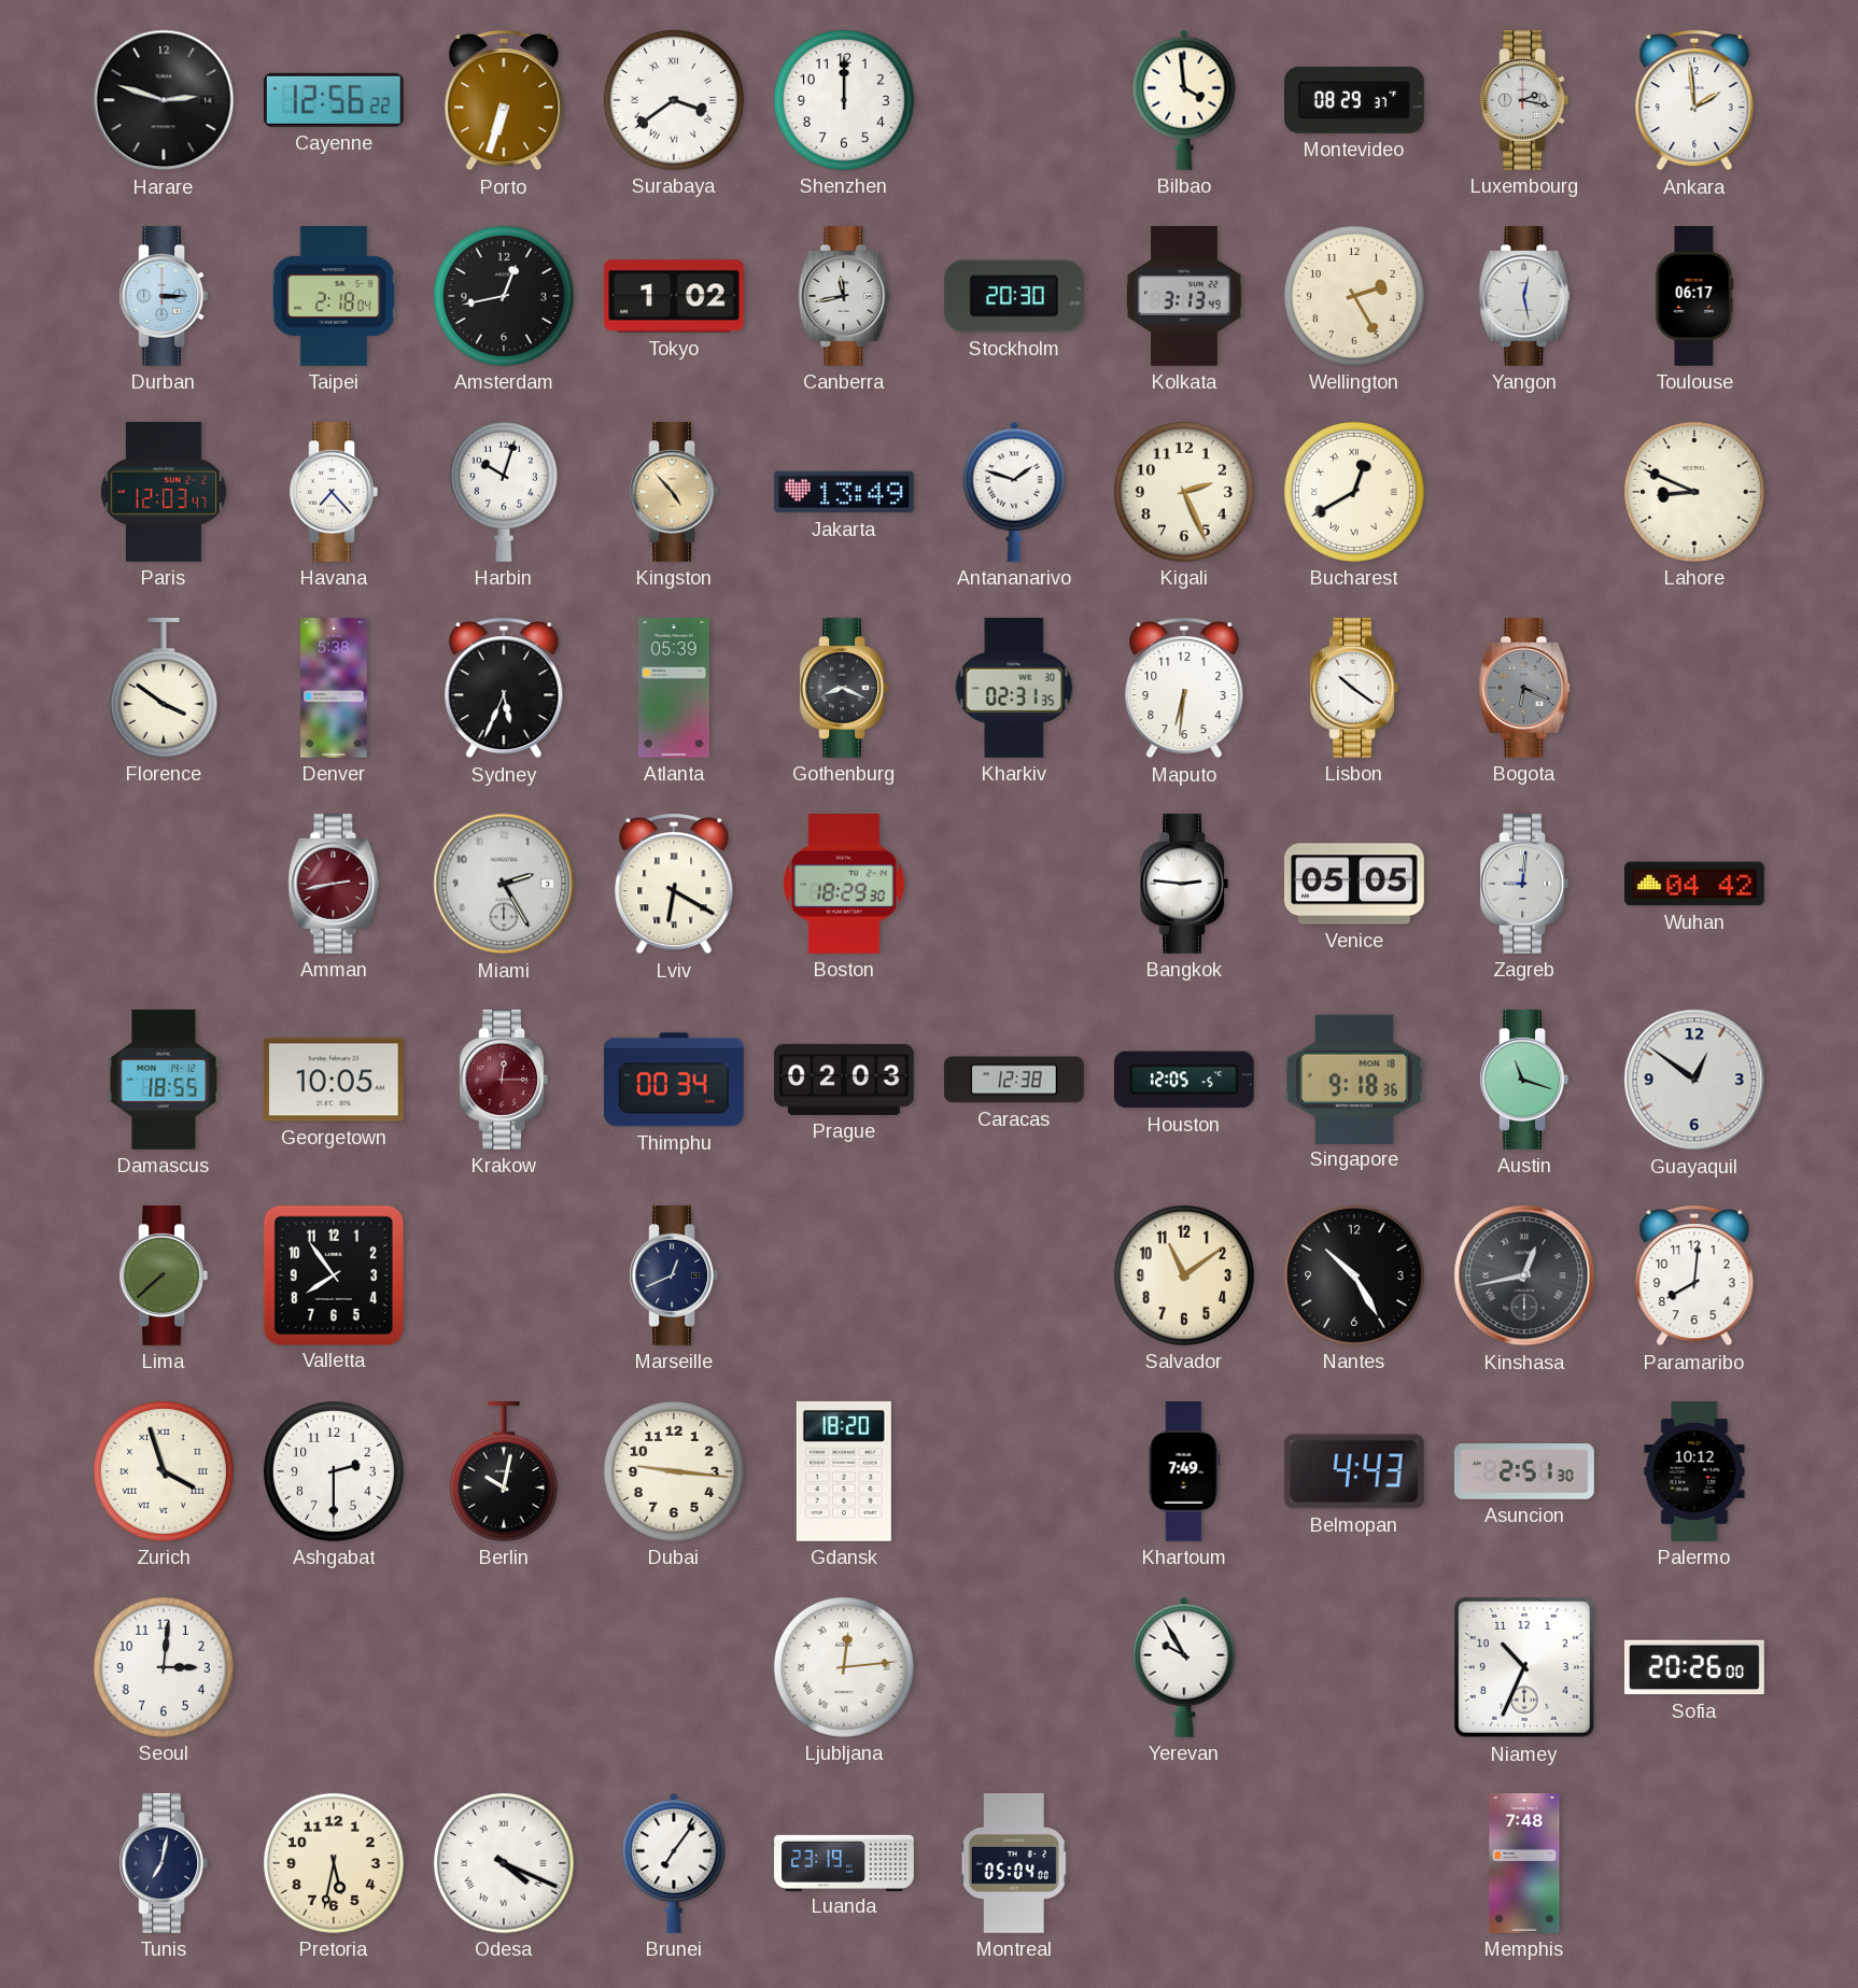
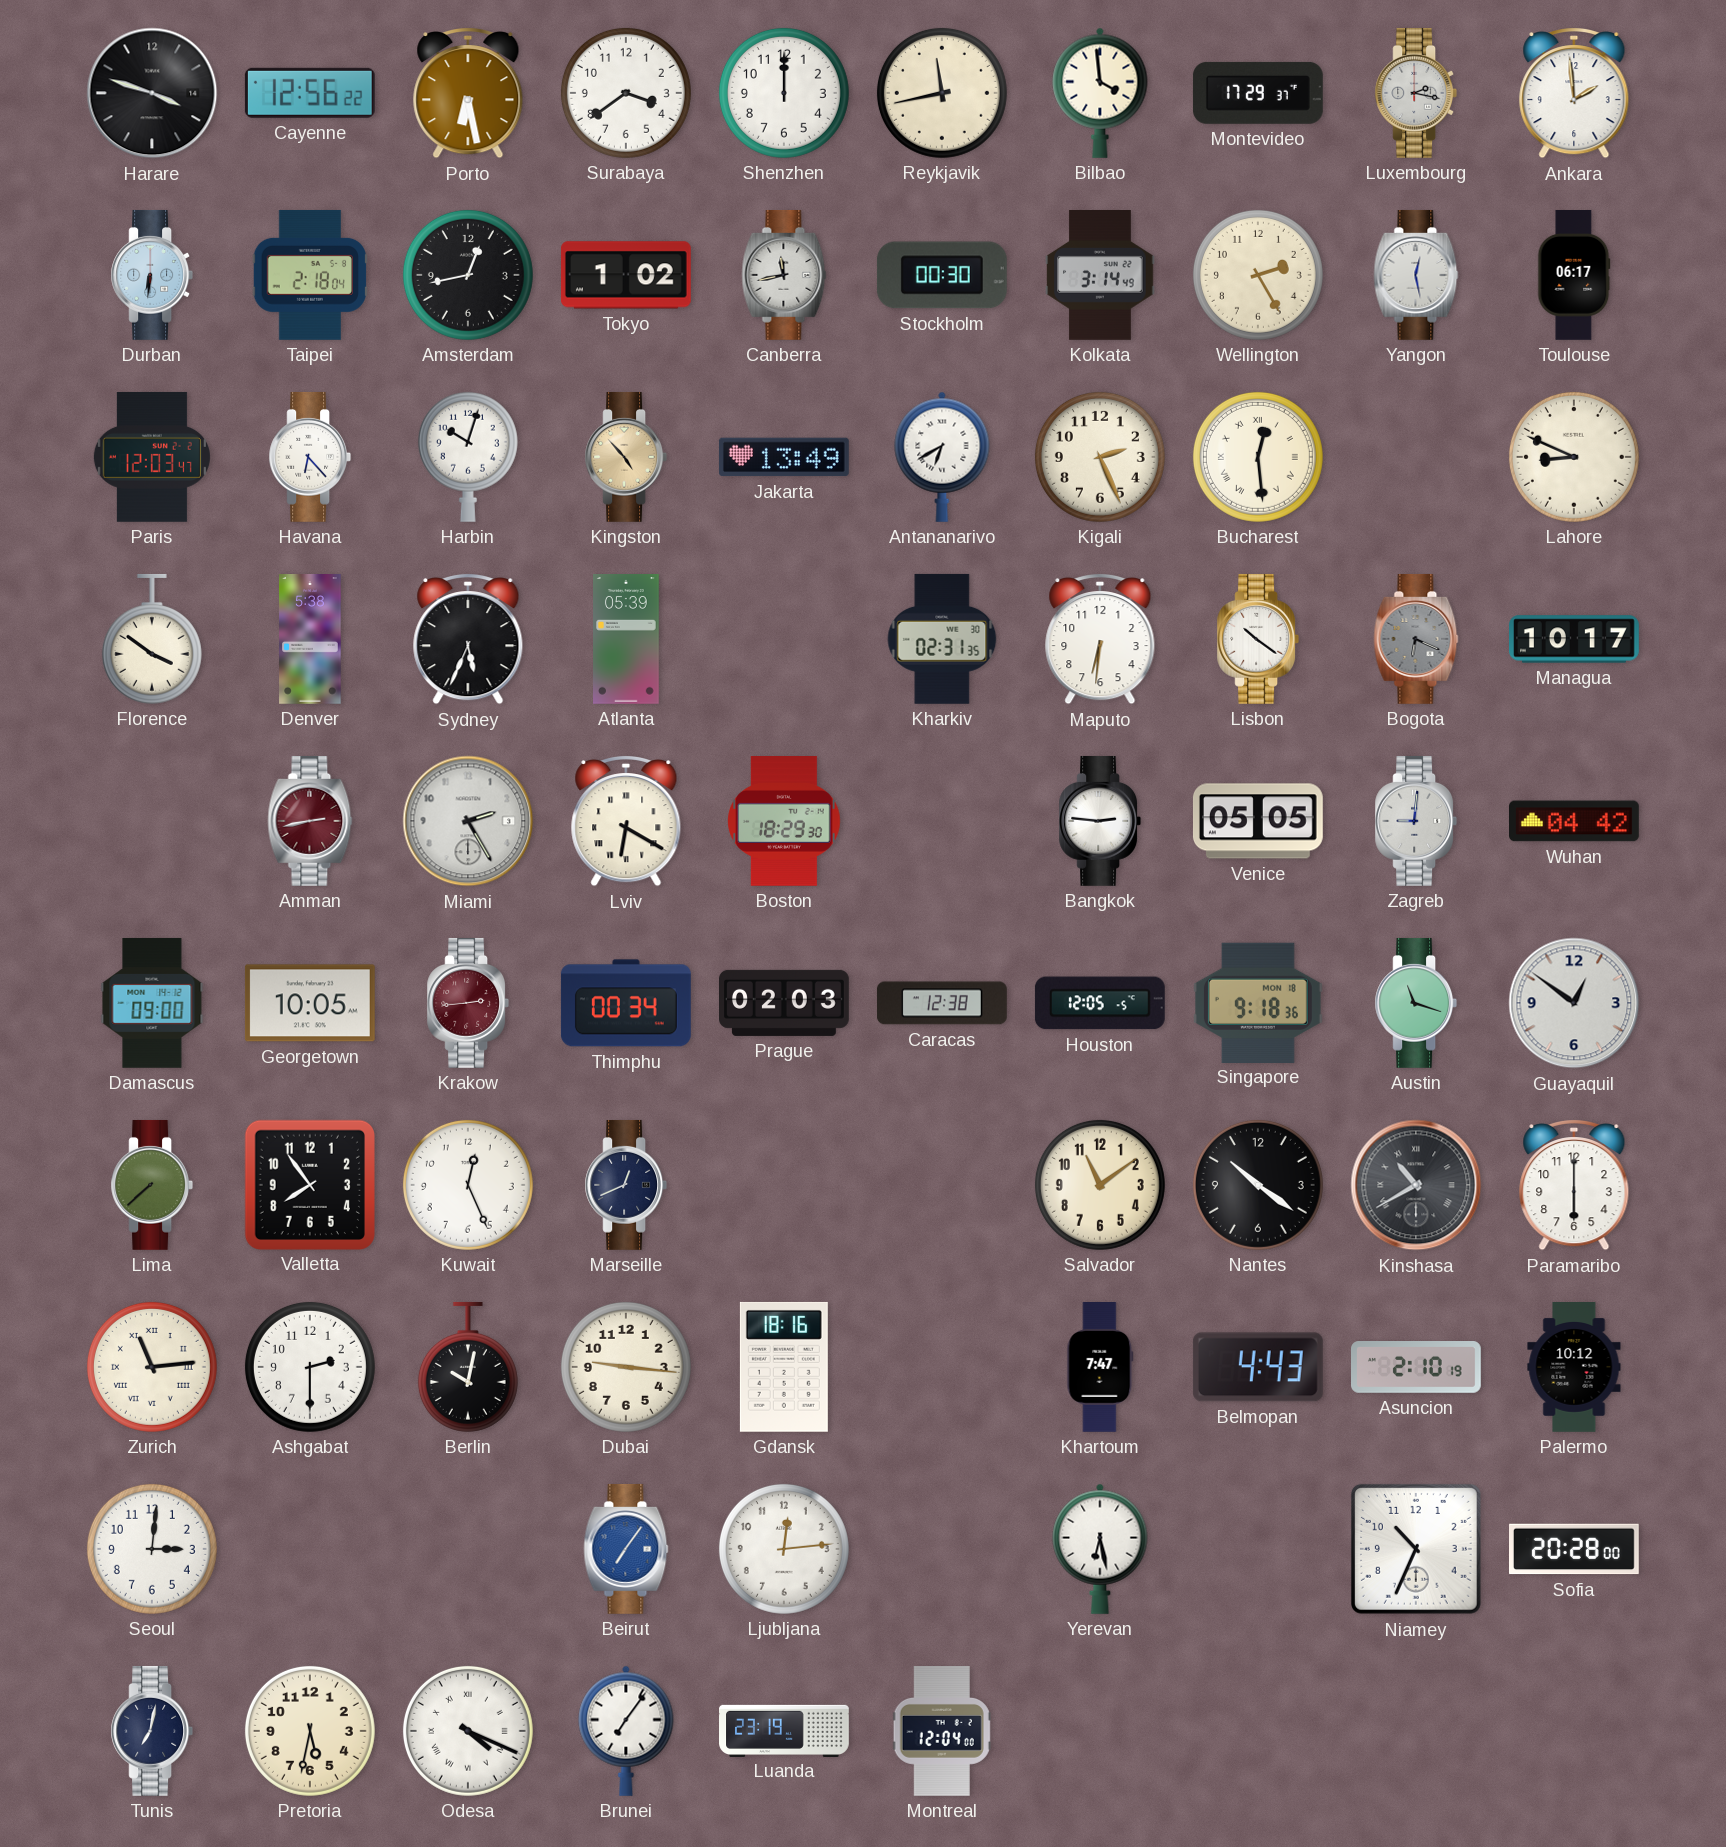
Harare: 2:48 -> 3:48 (152, 93)
Porto: 6:33 -> 6:28 (468, 94)
Surabaya numerals: Roman -> Arabic (626, 93)
Reykjavik: none -> 11:43 (942, 93)
Montevideo: 08:29 -> 17:29 (1258, 93)
Durban: 3:15 -> 6:31 (152, 275)
Stockholm: 20:30 -> 00:30 (942, 275)
Kolkata: 3:13 -> 3:14 (1100, 276)
Havana: 7:23 -> 6:23 (310, 457)
Antananarivo: 1:48 -> 6:40 (942, 457)
Bucharest: 12:40 -> 12:29 (1258, 457)
Gothenburg: 8:19 -> none (844, 688)
Managua: none -> 10:17 (1575, 639)
Damascus: 18:55 -> 09:00 (152, 1003)
Krakow: 12:15 -> 2:44 (468, 1003)
Kuwait: none -> 12:26 (468, 1185)
Nantes: 10:25 -> 10:21 (1258, 1185)
Kinshasa: 12:43 -> 10:40 (1416, 1185)
Paramaribo: 8:01 -> 6:00 (1574, 1186)
Zurich: 3:57 -> 11:14 (152, 1367)
Gdansk: 18:20 -> 18:16 (784, 1367)
Khartoum: 7:49 -> 7:47 (1100, 1368)
Asuncion: 2:51 -> 2:10 (1417, 1368)
Beirut: none -> 7:06 (626, 1549)
Ljubljana numerals: Roman -> Arabic (784, 1549)
Yerevan: 9:55 -> 6:28 (1100, 1549)
Sofia: 20:26 -> 20:28 (1575, 1549)
Montreal: 05:04 -> 12:04 (942, 1732)
Memphis: 7:48 -> none (1524, 1864)
